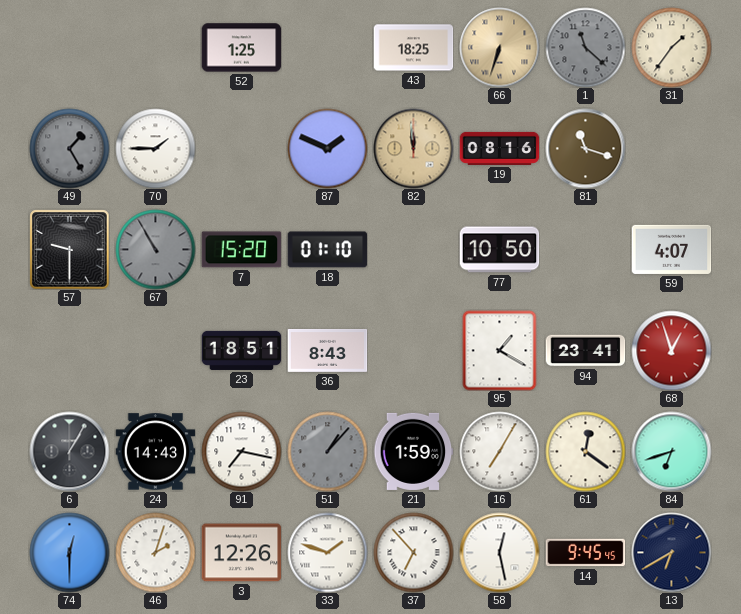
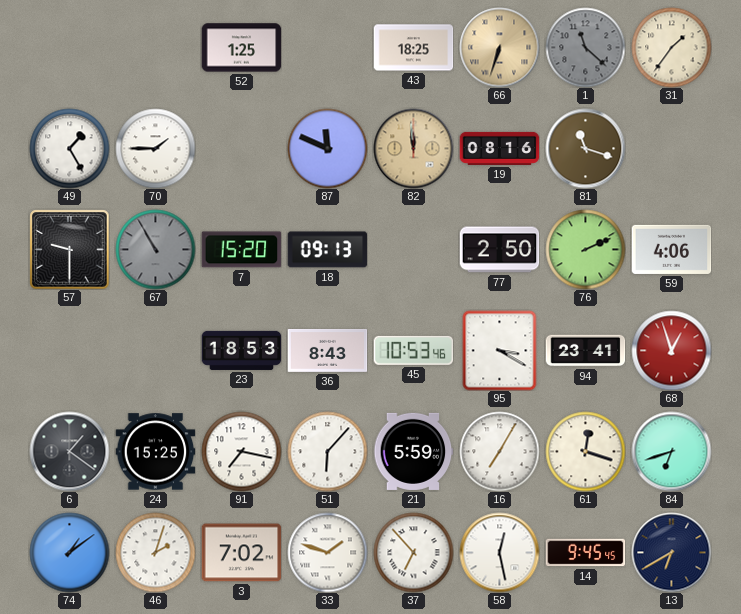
49 dial: grey -> white (69, 148)
87: 1:49 -> 11:49 (327, 148)
18: 01:10 -> 09:13 (327, 250)
77: 10:50 -> 2:50 (499, 250)
76: none -> 2:11 (585, 249)
59: 4:07 -> 4:06 (671, 249)
23: 18:51 -> 18:53 (241, 350)
45: none -> 10:53 (413, 350)
95: 1:20 -> 3:20 (500, 350)
6: 1:05 -> 1:21 (69, 451)
24: 14:43 -> 15:25 (155, 452)
51: 1:07 -> 6:07 (327, 451)
51 dial: grey -> white (327, 451)
21: 1:59 -> 5:59 (413, 451)
61: 12:21 -> 12:18 (585, 451)
74: 12:30 -> 1:09 (69, 552)
3: 12:26 -> 7:02 (241, 553)
